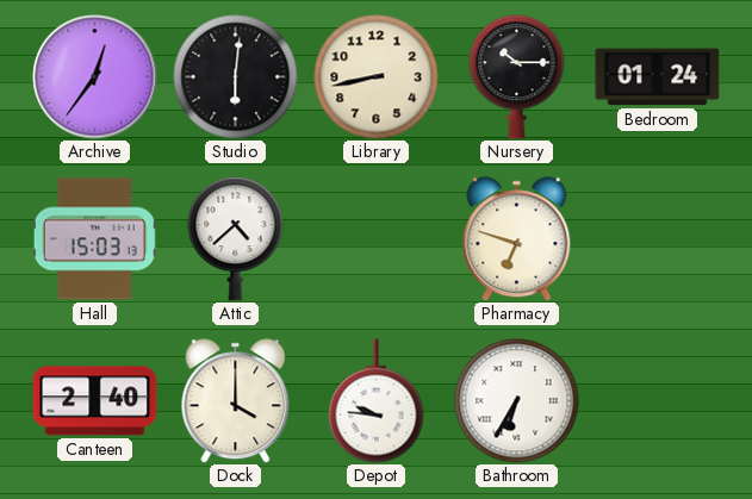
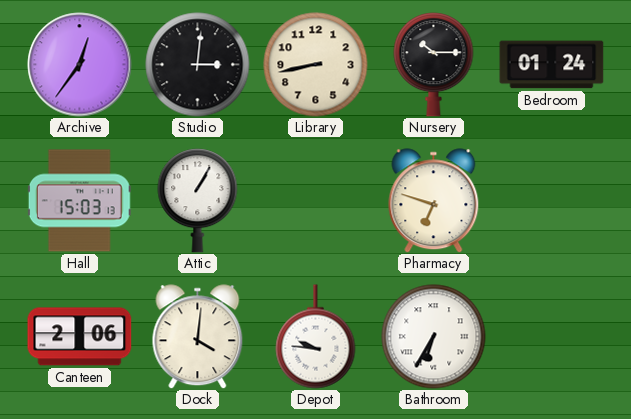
Studio: 6:01 -> 3:01 (198, 65)
Attic: 4:38 -> 1:05 (198, 201)
Canteen: 2:40 -> 2:06 (80, 337)
Dock: 4:00 -> 4:01 (198, 337)
